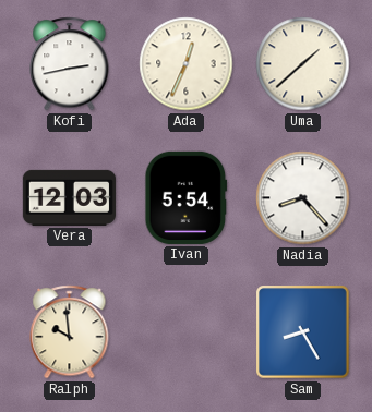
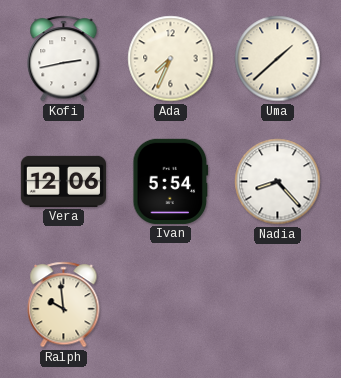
Ada: 12:34 -> 7:34 (171, 59)
Vera: 12:03 -> 12:06 (63, 181)
Sam: 8:25 -> none (303, 332)
